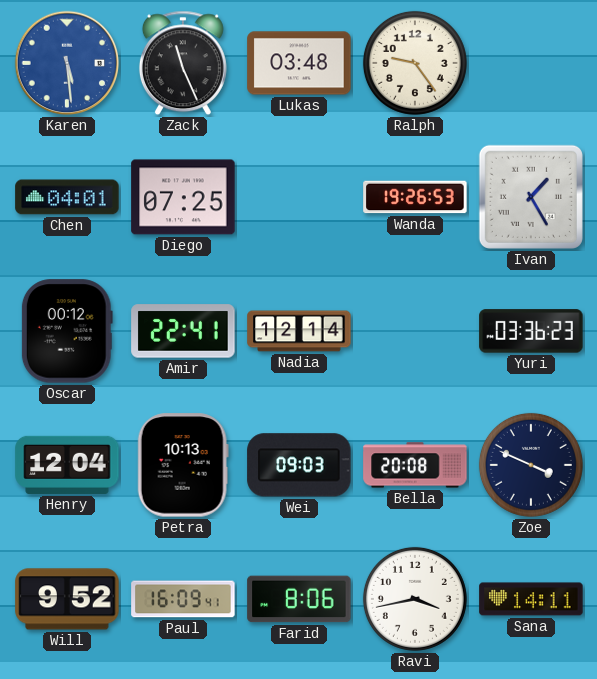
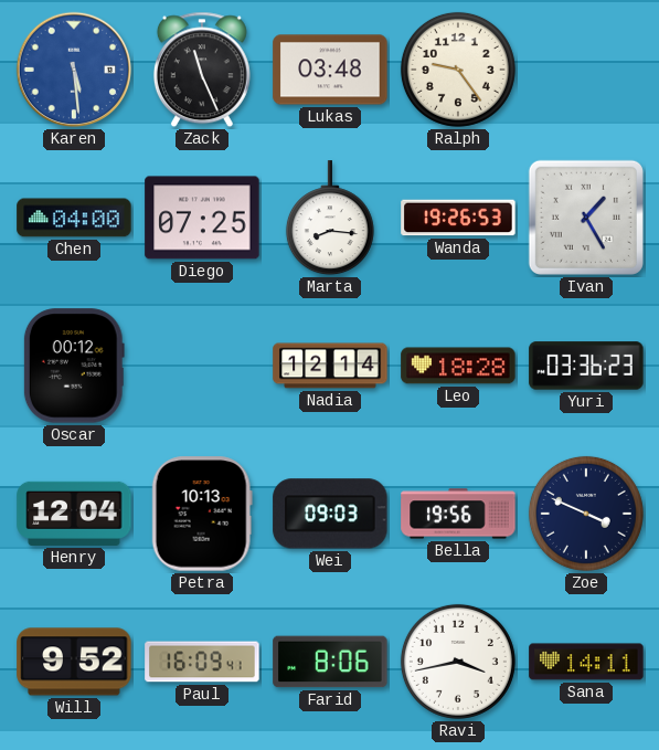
Chen: 04:01 -> 04:00 (74, 218)
Marta: none -> 8:16 (330, 219)
Amir: 22:41 -> none (183, 331)
Leo: none -> 18:28 (458, 366)
Bella: 20:08 -> 19:56 (458, 514)
